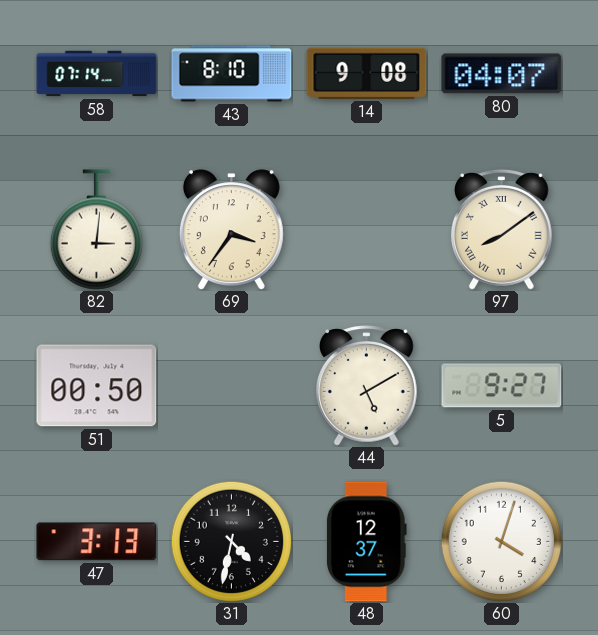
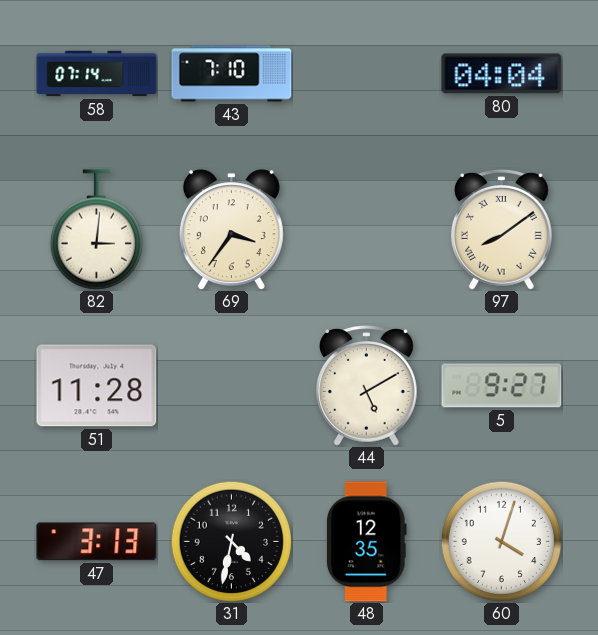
43: 8:10 -> 7:10 (232, 74)
14: 9:08 -> none (367, 73)
80: 04:07 -> 04:04 (502, 74)
51: 00:50 -> 11:28 (97, 386)
48: 12:37 -> 12:35 (366, 542)
